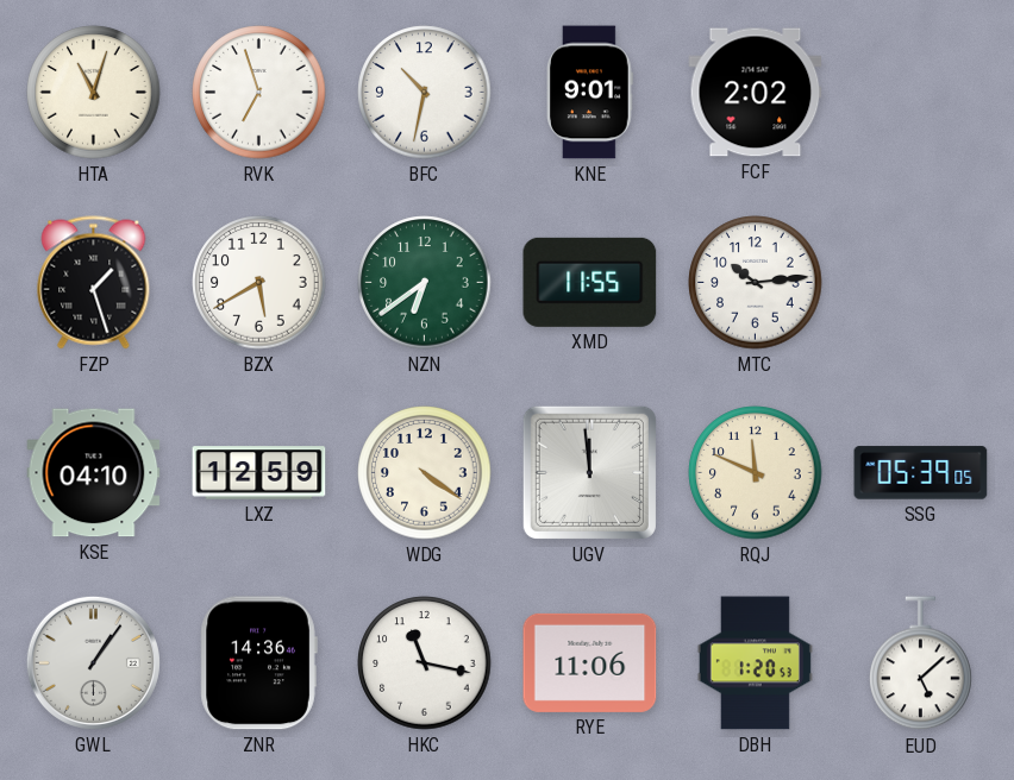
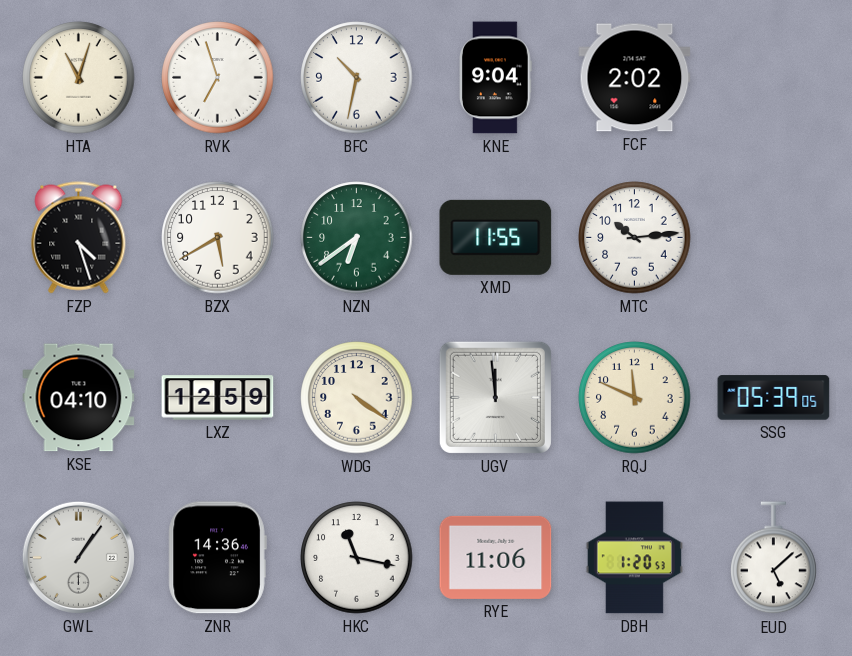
KNE: 9:01 -> 9:04 (496, 78)
FZP: 1:27 -> 4:27 (79, 238)
